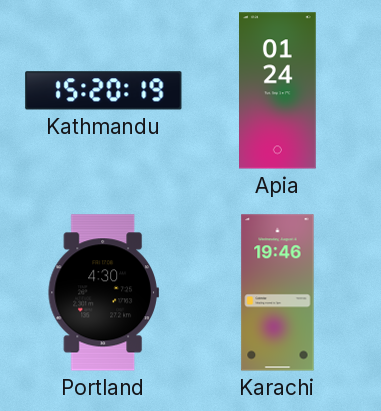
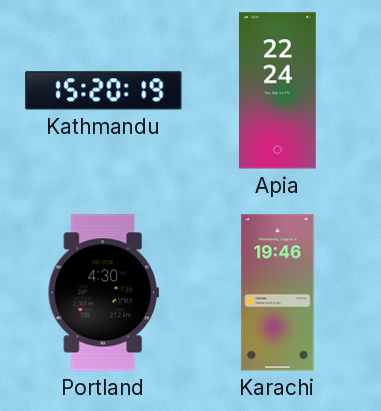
Apia: 01:24 -> 22:24 (278, 91)
